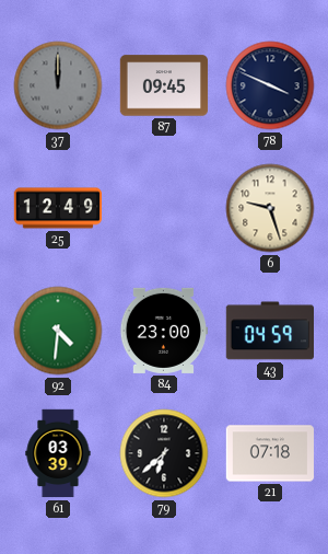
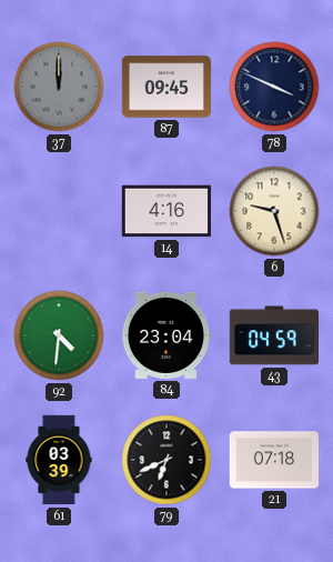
25: 12:49 -> none (58, 208)
14: none -> 4:16 (165, 211)
84: 23:00 -> 23:04 (165, 335)
79: 6:38 -> 6:41 (167, 460)
